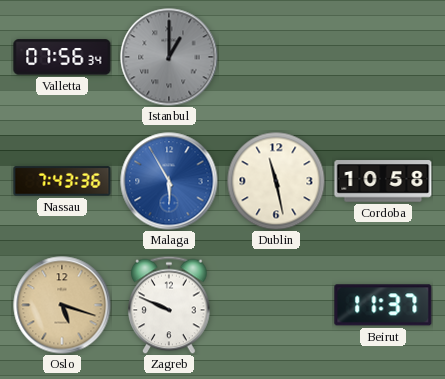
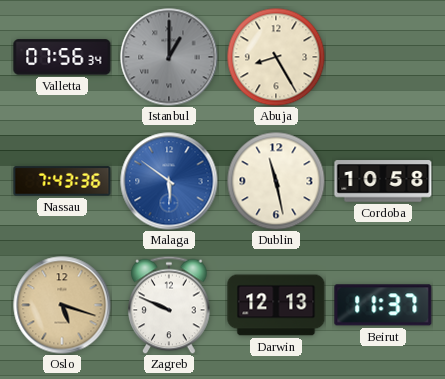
Abuja: none -> 8:25 (276, 57)
Malaga: 5:55 -> 5:51 (169, 181)
Darwin: none -> 12:13 (276, 305)
